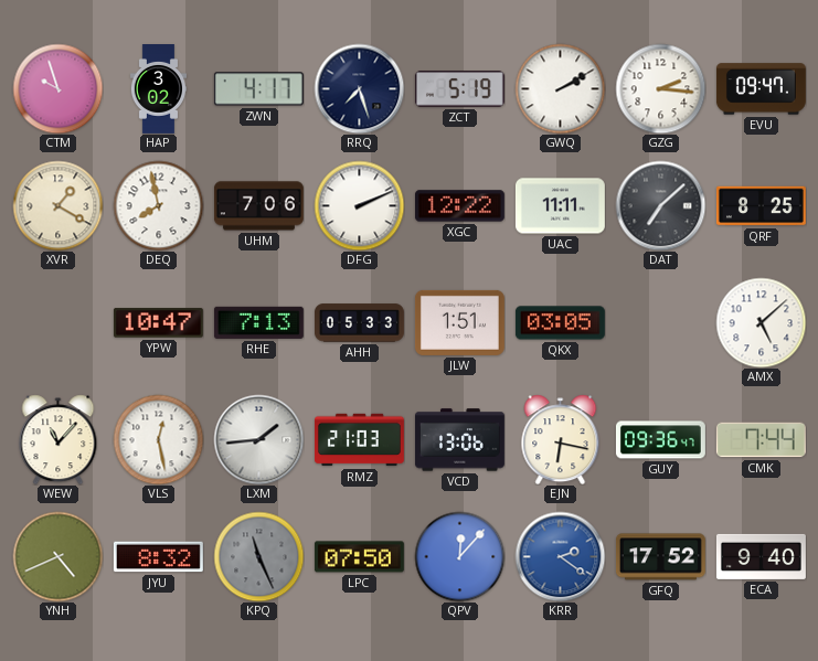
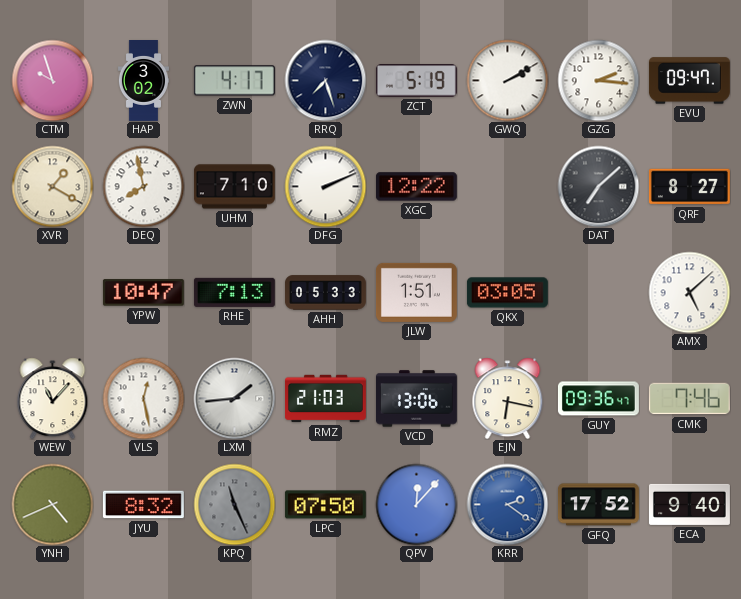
UHM: 7:06 -> 7:10 (234, 187)
UAC: 11:11 -> none (560, 206)
QRF: 8:25 -> 8:27 (689, 187)
CMK: 7:44 -> 7:46 (689, 399)
